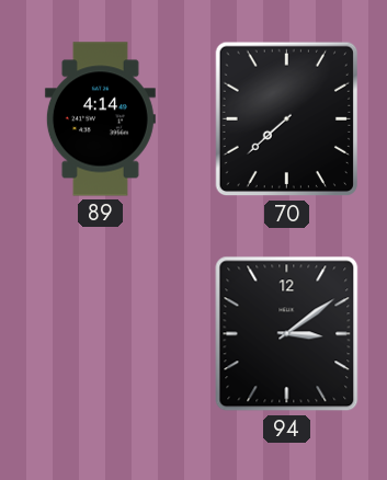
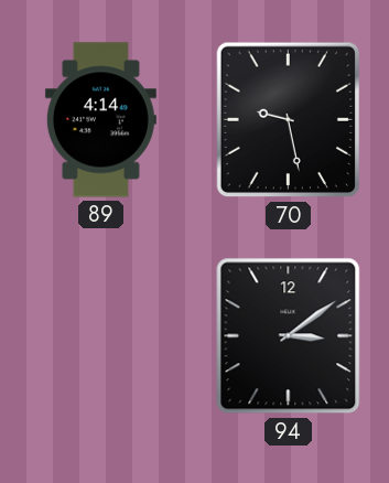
70: 7:38 -> 9:28 (288, 120)
